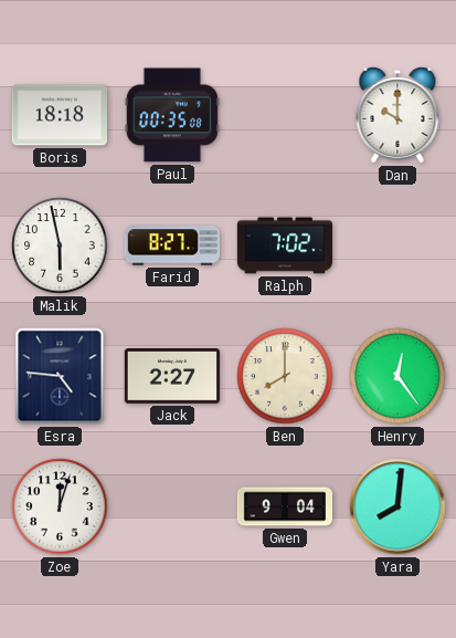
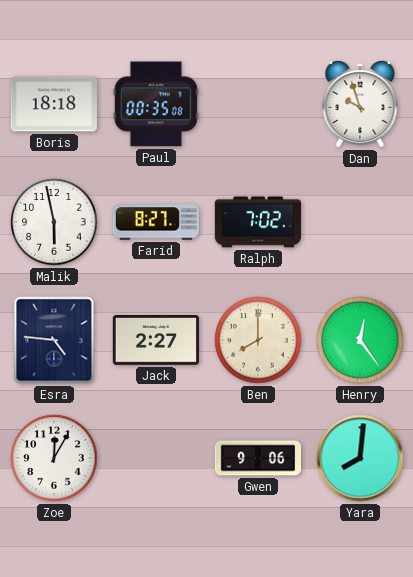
Dan: 10:00 -> 9:57 (360, 104)
Zoe: 12:03 -> 12:05 (54, 458)
Gwen: 9:04 -> 9:06 (257, 458)
